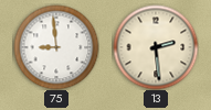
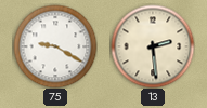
75: 8:59 -> 9:20 (55, 46)
